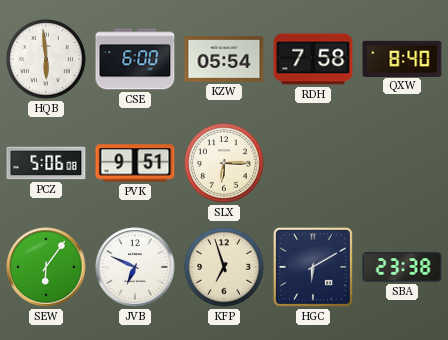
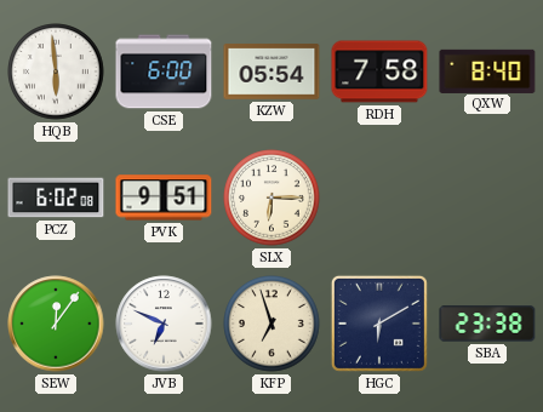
PCZ: 5:06 -> 6:02 (56, 198)
SEW: 6:06 -> 12:06 (56, 324)
